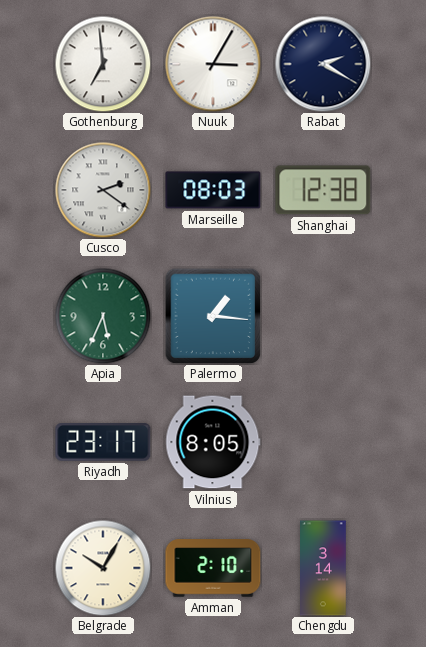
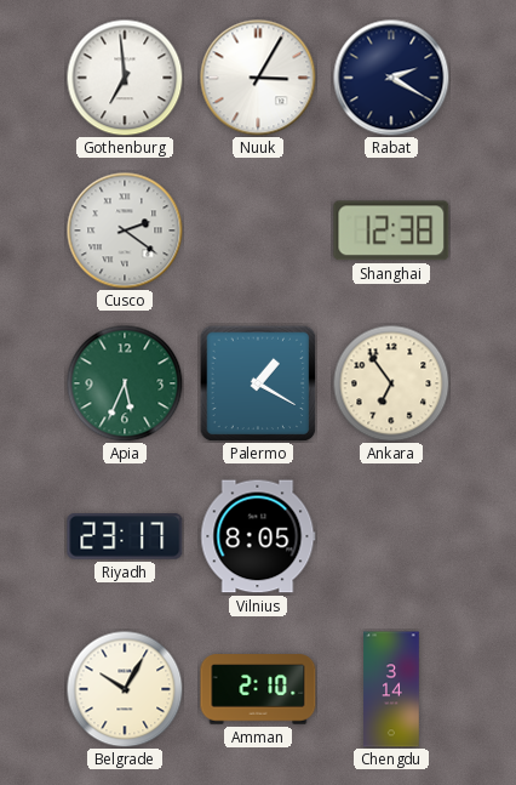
Marseille: 08:03 -> none (213, 190)
Palermo: 1:16 -> 1:20 (258, 383)
Ankara: none -> 6:54 (391, 383)
